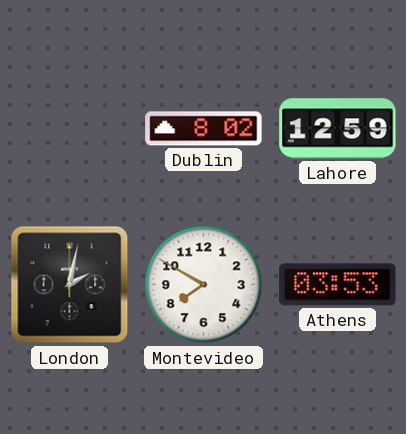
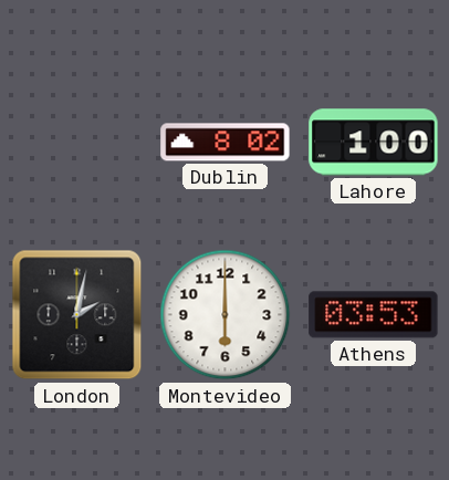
Lahore: 12:59 -> 1:00 (374, 143)
Montevideo: 7:50 -> 6:00 (226, 315)
